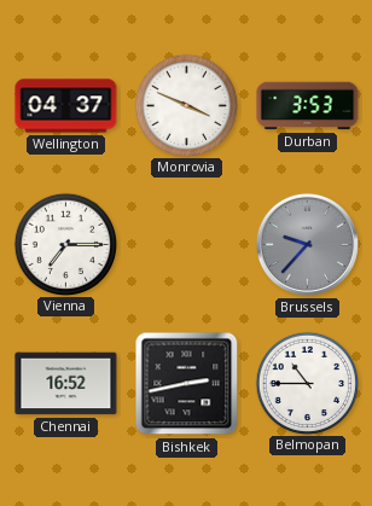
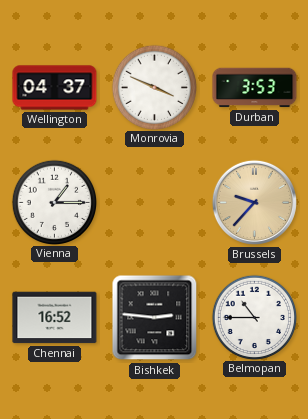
Vienna: 7:15 -> 1:15 (54, 202)
Brussels dial: grey -> champagne (254, 202)
Bishkek: 2:43 -> 2:46 (155, 318)
